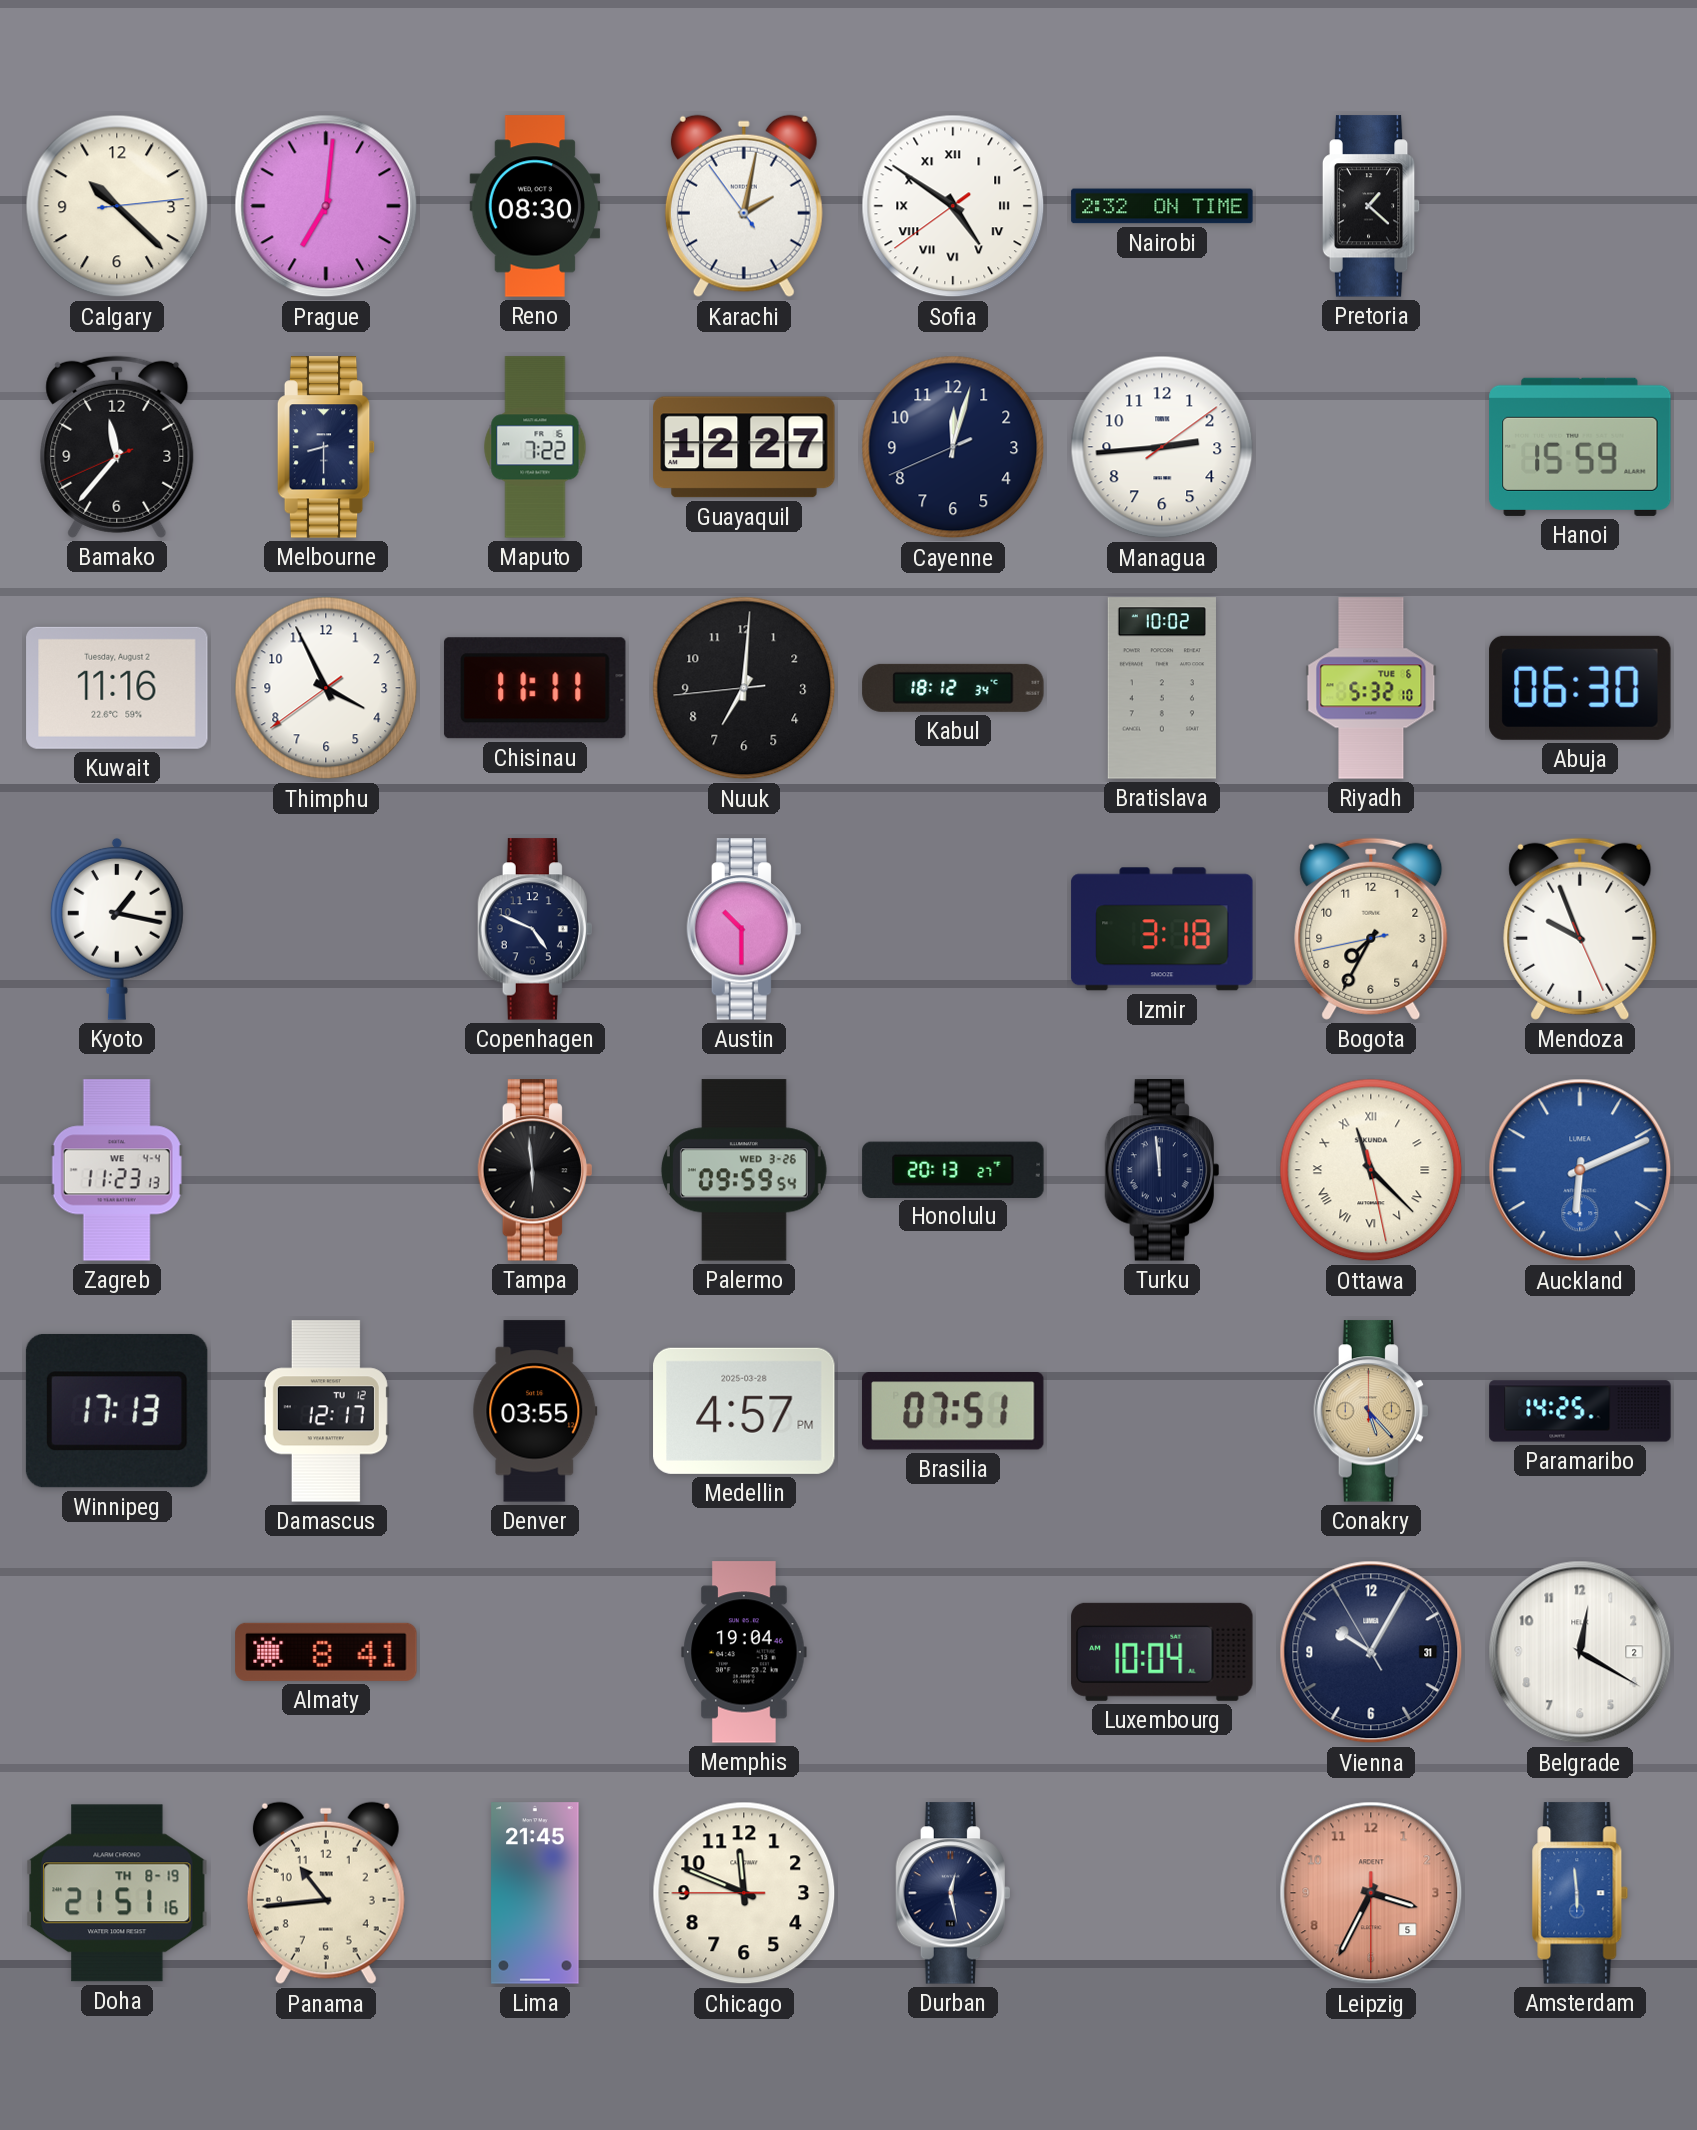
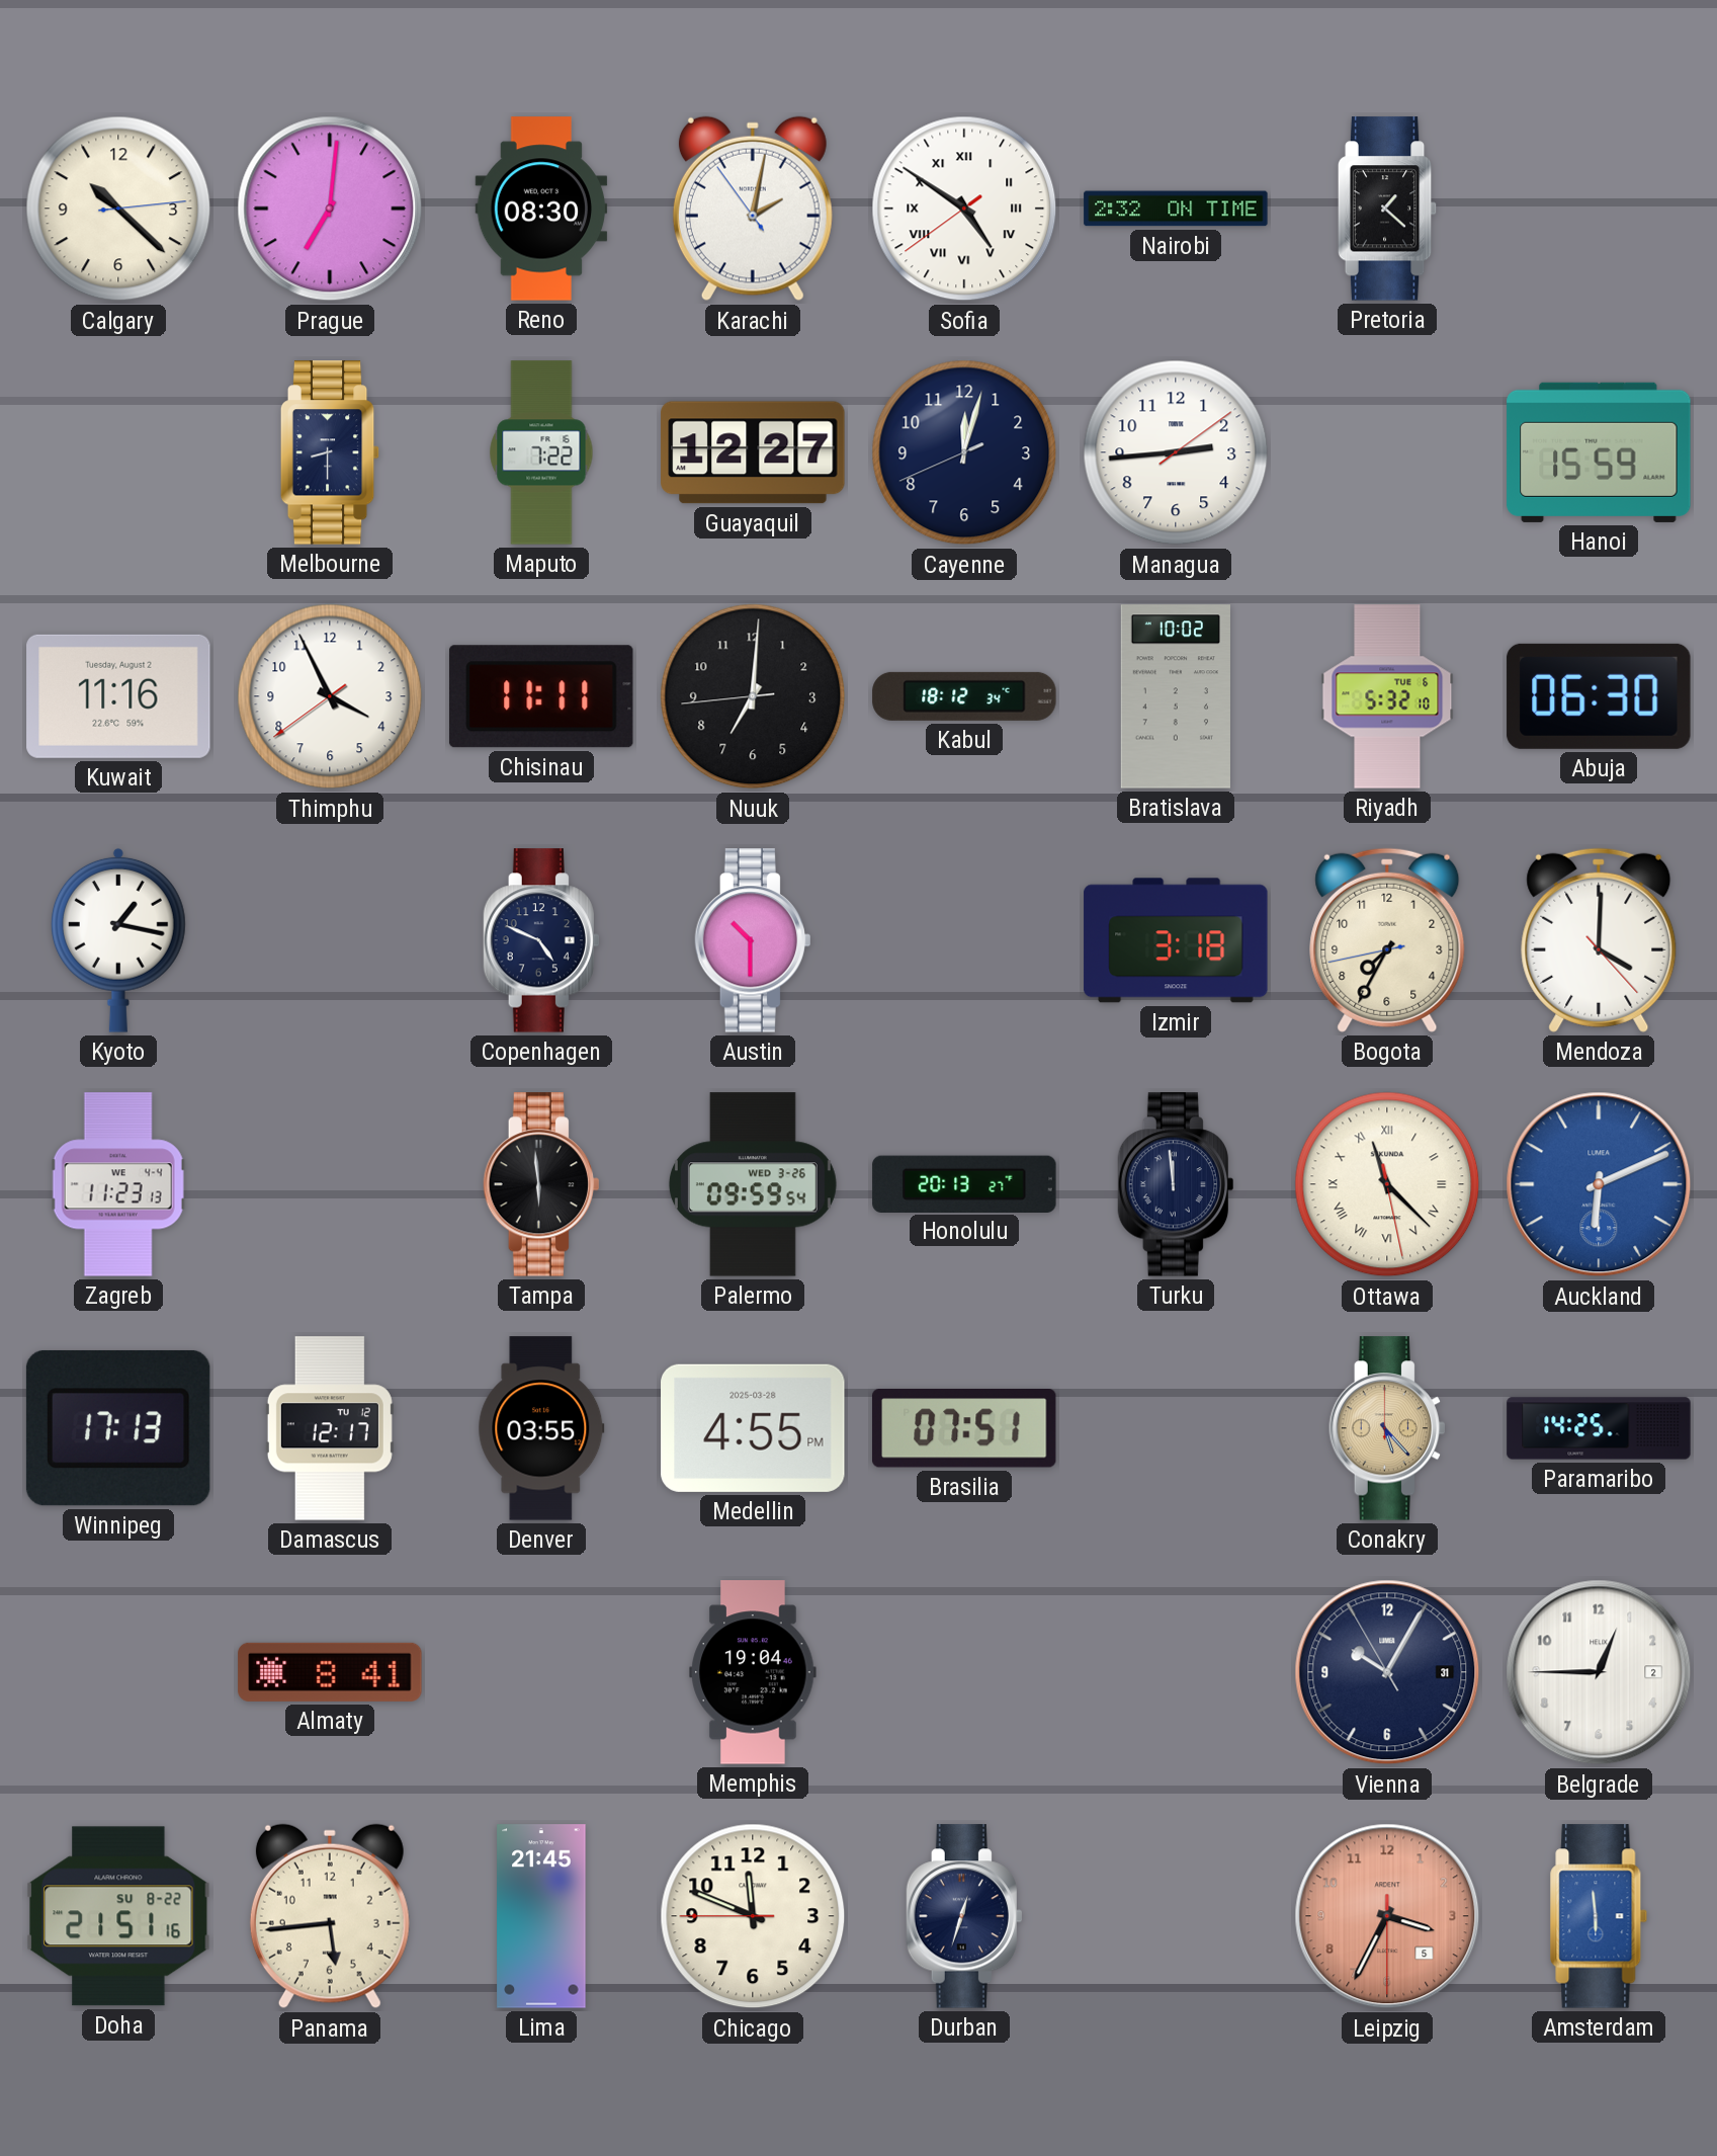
Bamako: 11:36 -> none (117, 447)
Mendoza: 9:56 -> 4:00 (1599, 940)
Medellin: 4:57 -> 4:55 (753, 1428)
Luxembourg: 10:04 -> none (1162, 1652)
Belgrade: 12:20 -> 12:45 (1599, 1672)
Doha date: TH 8-19 -> SU 8-22 (118, 1916)
Panama: 10:44 -> 5:44 (330, 1916)
Durban: 12:28 -> 12:33 (963, 1916)
